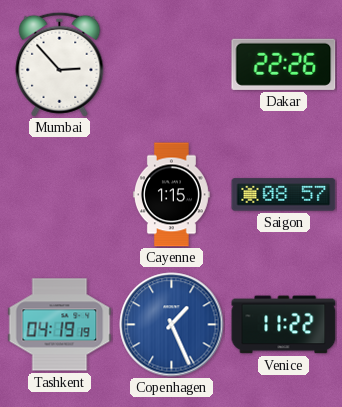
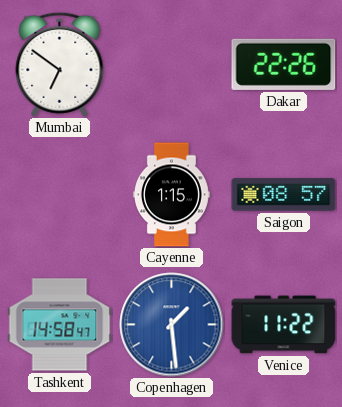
Mumbai: 2:53 -> 6:51 (60, 64)
Tashkent: 04:19 -> 14:58 (60, 325)
Copenhagen: 1:26 -> 1:29 (172, 325)
